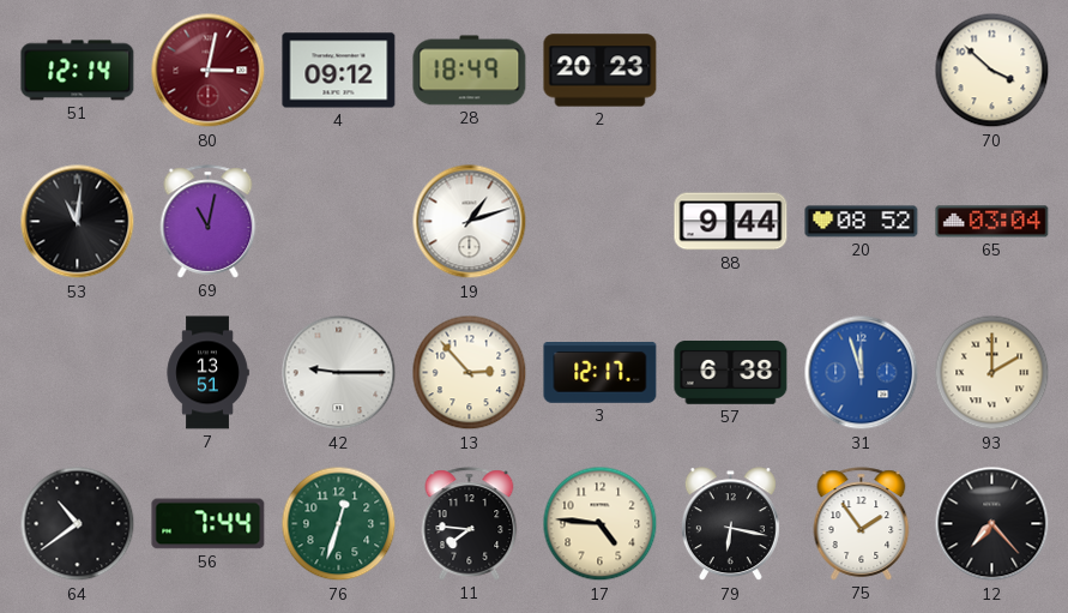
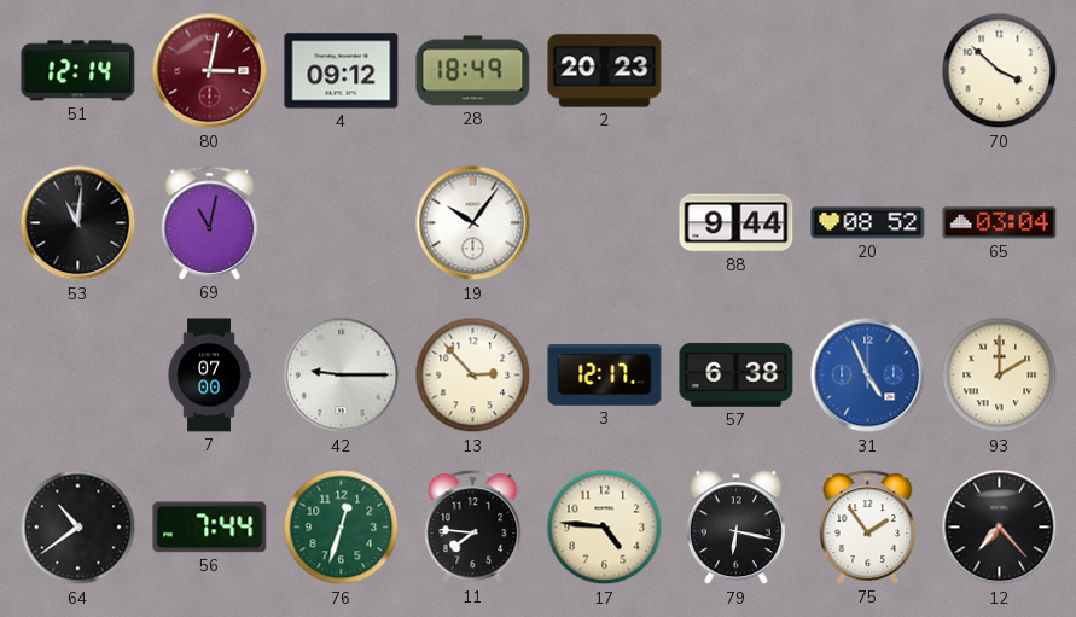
19: 1:12 -> 10:06 (473, 223)
7: 13:51 -> 07:00 (209, 376)
31: 11:57 -> 4:56 (868, 376)
